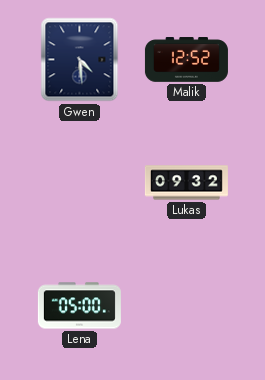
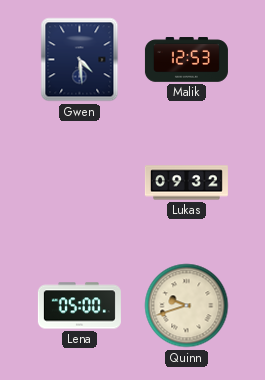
Malik: 12:52 -> 12:53 (186, 60)
Quinn: none -> 9:42 (187, 306)
